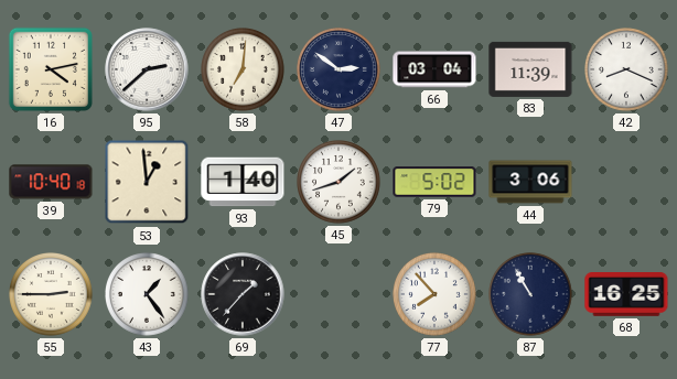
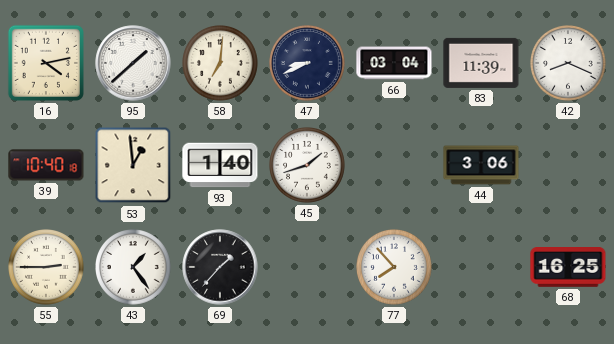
95: 2:38 -> 1:38 (133, 63)
47: 2:51 -> 8:41 (308, 64)
79: 5:02 -> none (434, 182)
87: 10:55 -> none (531, 295)
